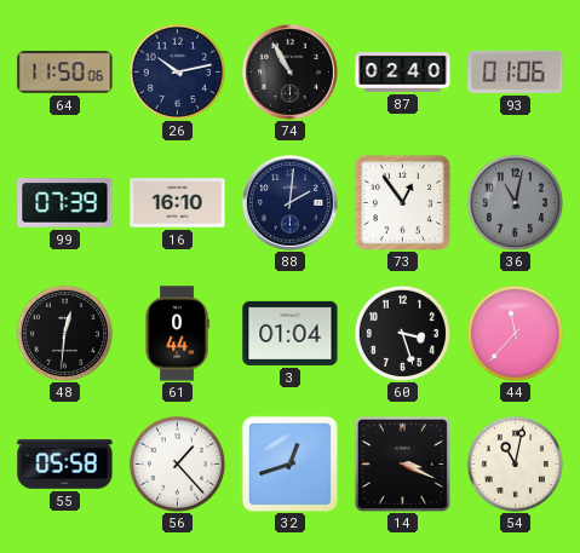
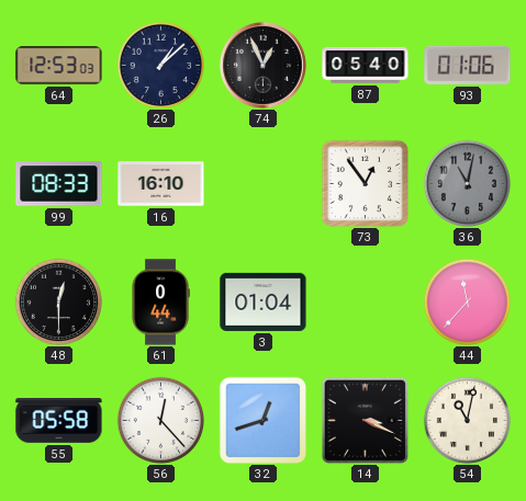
64: 11:50 -> 12:53 (59, 66)
26: 10:13 -> 1:08 (160, 65)
74: 10:55 -> 12:56 (262, 65)
87: 02:40 -> 05:40 (366, 66)
99: 07:39 -> 08:33 (59, 184)
88: 2:01 -> none (289, 202)
48: 12:31 -> 12:30 (58, 301)
60: 3:27 -> none (402, 333)
56: 1:23 -> 12:23 (160, 420)
